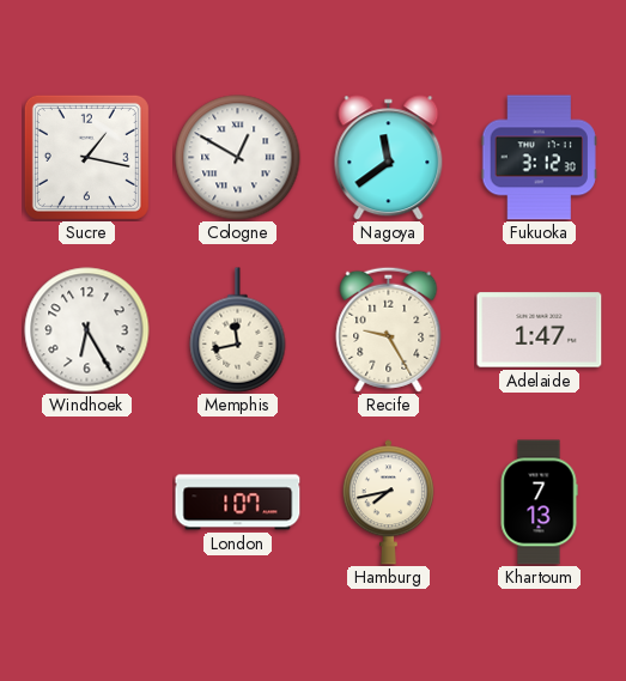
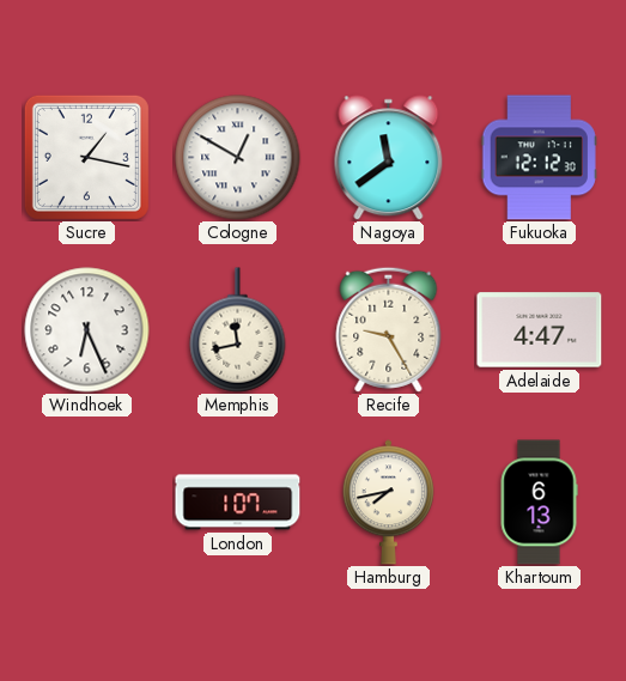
Fukuoka: 3:12 -> 12:12 (539, 158)
Windhoek: 6:25 -> 6:26 (87, 330)
Adelaide: 1:47 -> 4:47 (540, 330)
Khartoum: 7:13 -> 6:13 (539, 503)
